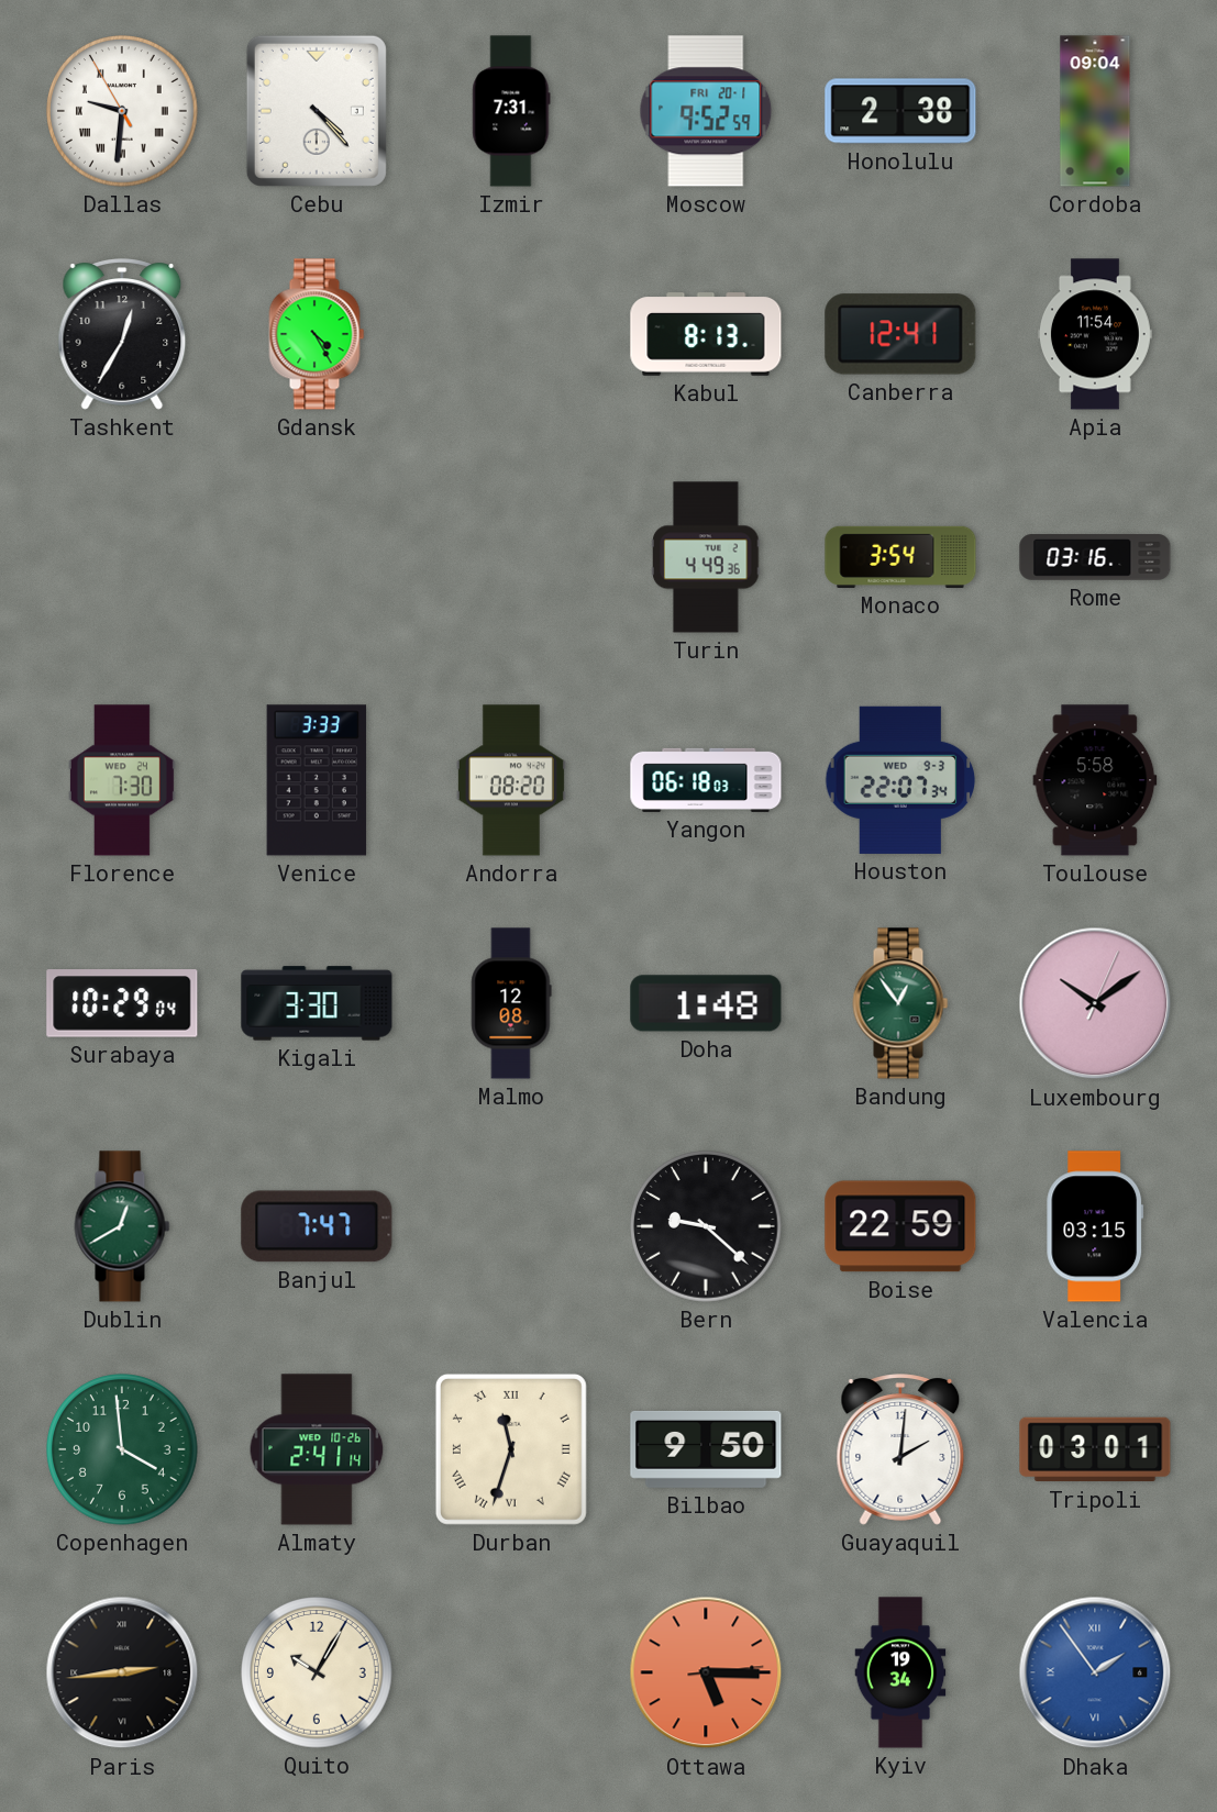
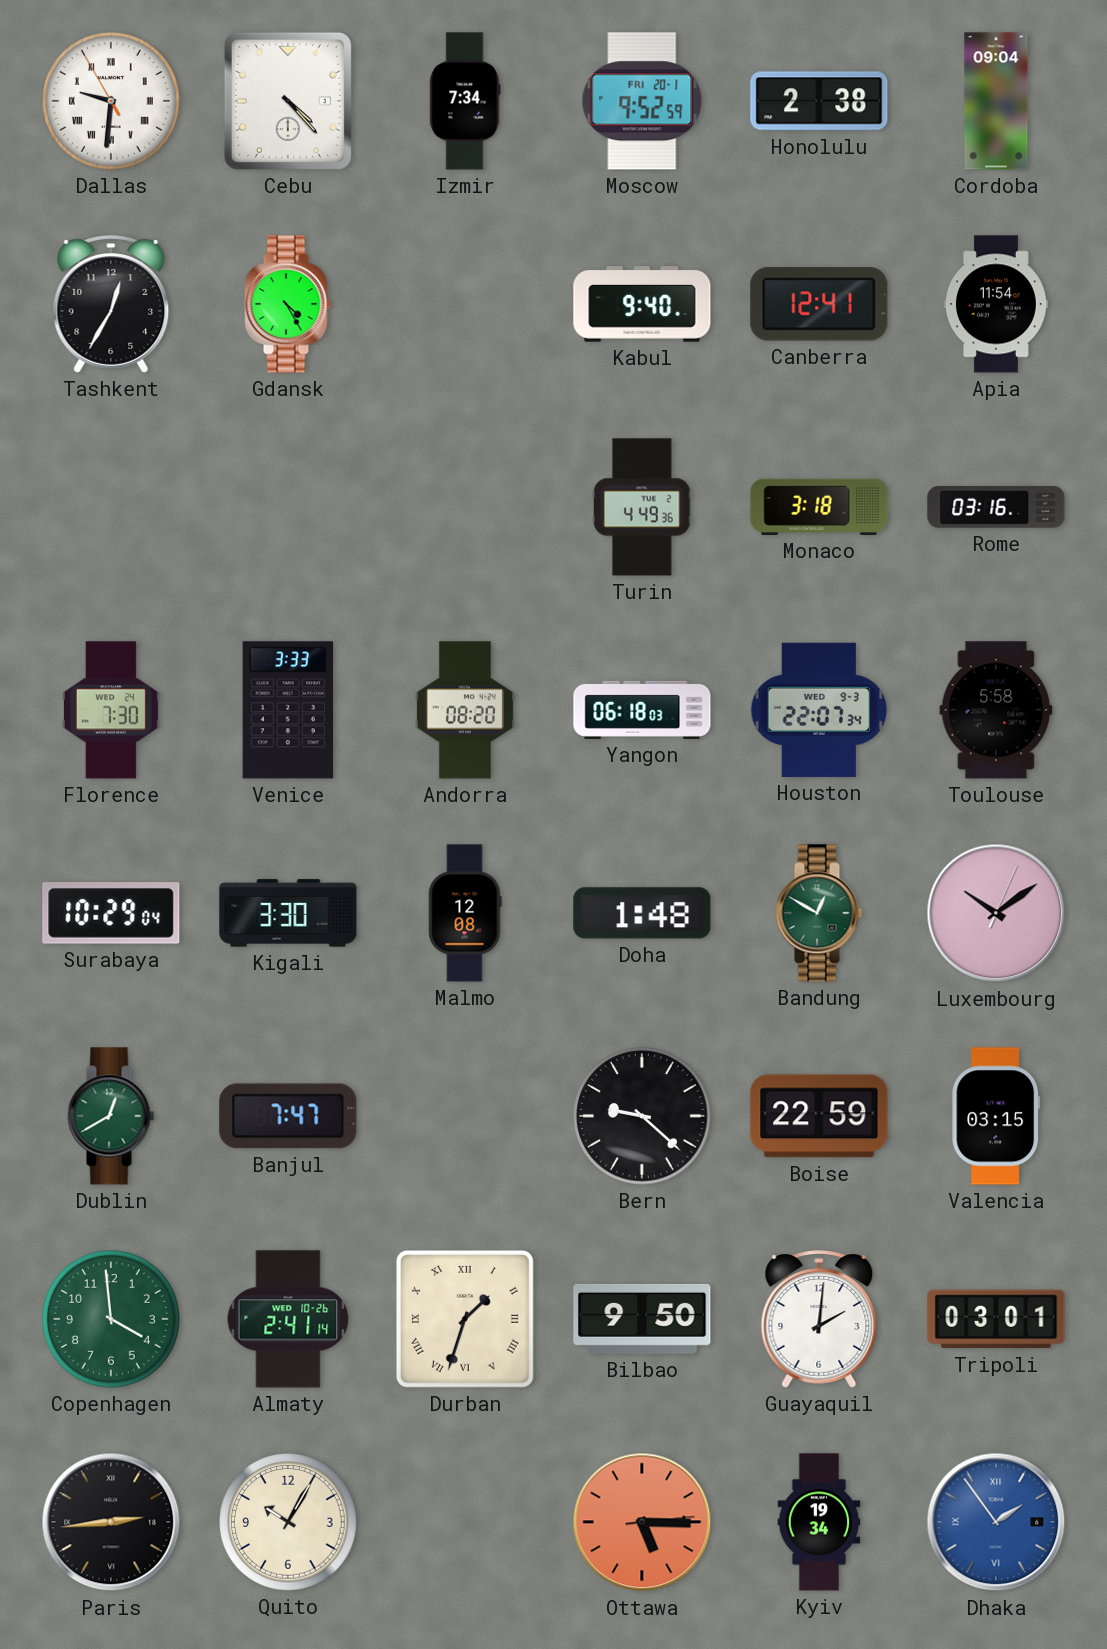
Izmir: 7:31 -> 7:34 (465, 101)
Kabul: 8:13 -> 9:40 (642, 304)
Monaco: 3:54 -> 3:18 (819, 507)
Bandung: 12:54 -> 12:50 (819, 913)
Durban: 11:33 -> 1:33 (465, 1319)
